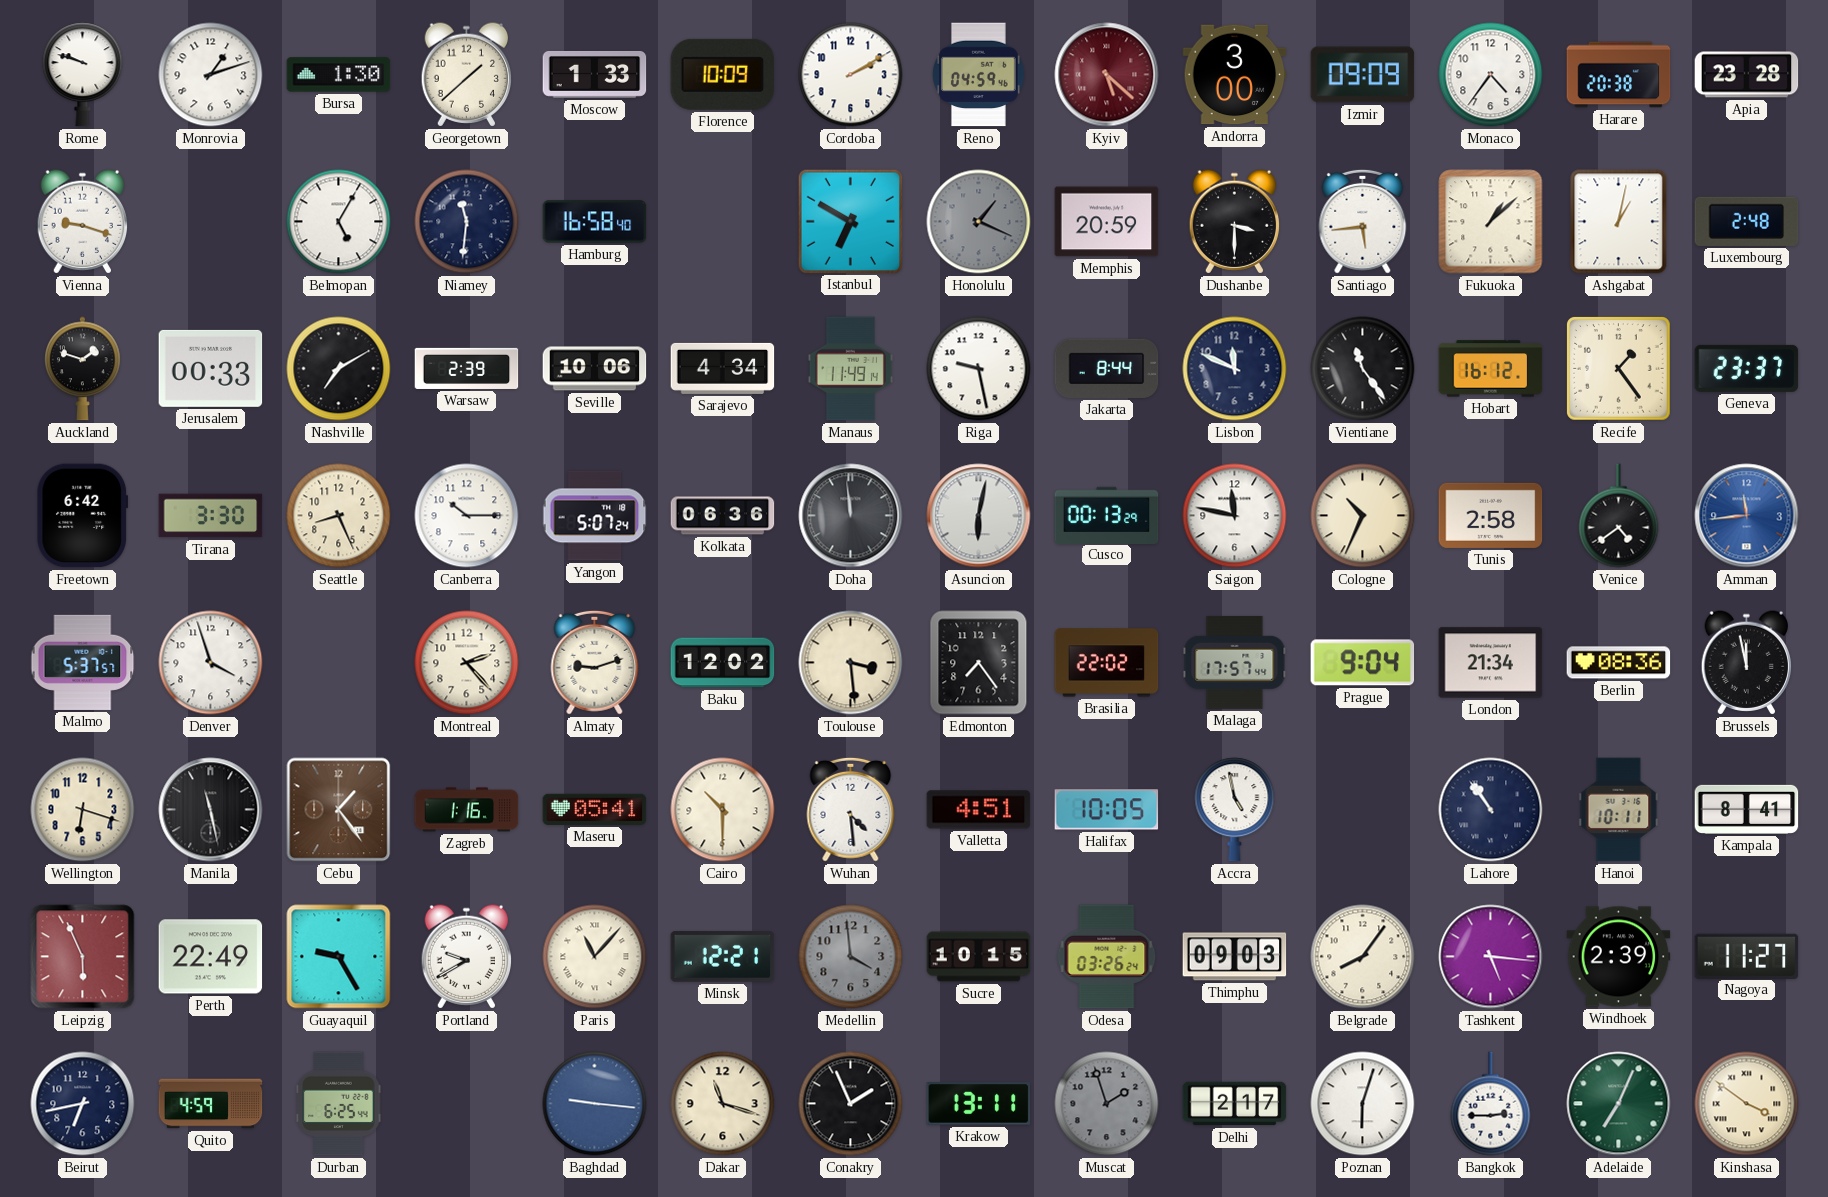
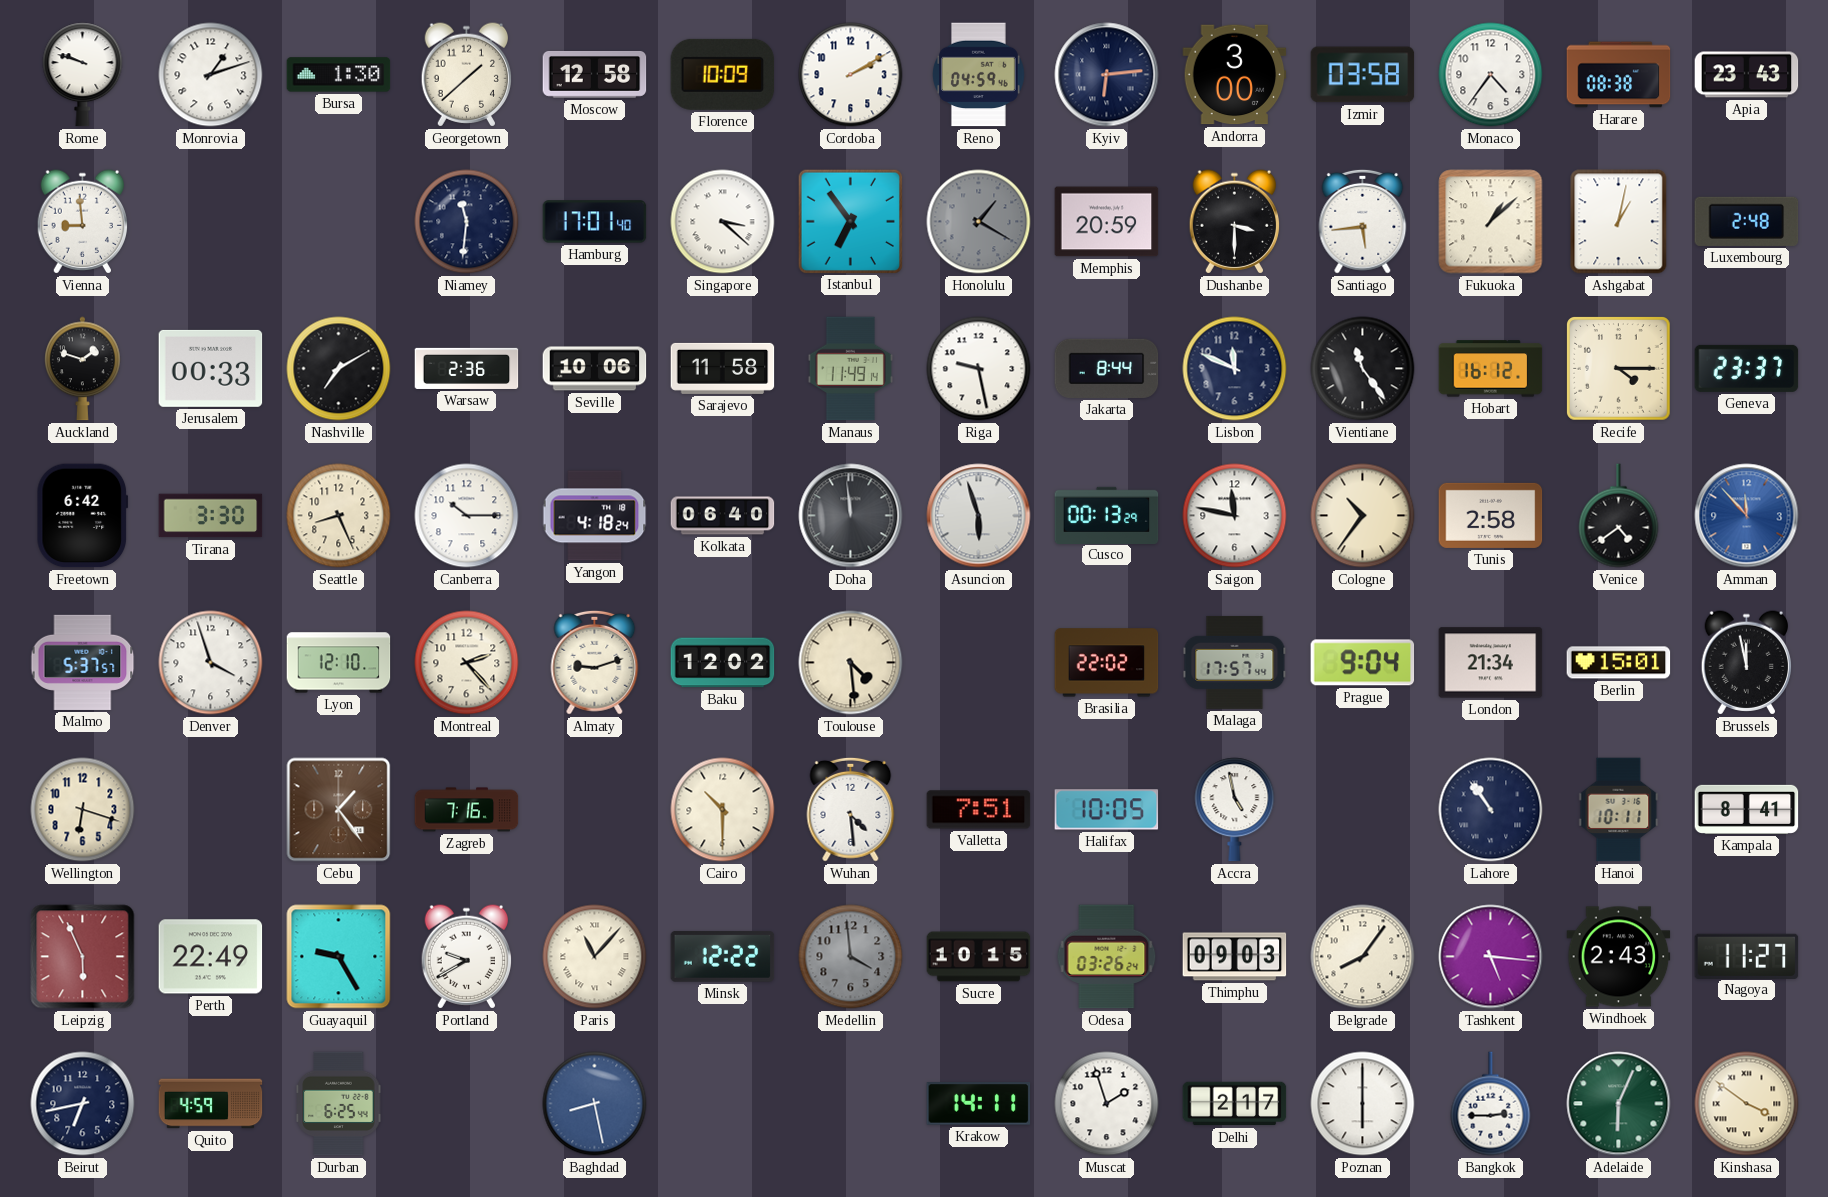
Moscow: 1:33 -> 12:58 (595, 74)
Kyiv: 5:22 -> 6:14 (1107, 75)
Kyiv dial: burgundy -> navy (1107, 75)
Izmir: 09:09 -> 03:58 (1363, 75)
Harare: 20:38 -> 08:38 (1619, 75)
Apia: 23:28 -> 23:43 (1747, 75)
Vienna: 9:18 -> 8:59 (83, 222)
Belmopan: 5:05 -> none (339, 222)
Hamburg: 16:58 -> 17:01 (595, 222)
Singapore: none -> 3:22 (723, 222)
Istanbul: 6:50 -> 6:54 (850, 221)
Honolulu: 1:19 -> 1:20 (979, 222)
Warsaw: 2:39 -> 2:36 (467, 368)
Sarajevo: 4:34 -> 11:58 (723, 368)
Recife: 1:24 -> 4:15 (1619, 369)
Yangon: 5:07 -> 4:18 (595, 516)
Kolkata: 06:36 -> 06:40 (723, 516)
Asuncion: 6:02 -> 5:57 (979, 516)
Cologne: 10:34 -> 10:36 (1363, 516)
Amman: 11:44 -> 11:53 (1747, 516)
Lyon: none -> 12:10 (339, 663)
Toulouse: 3:29 -> 4:29 (851, 663)
Edmonton: 7:24 -> none (979, 663)
Berlin: 08:36 -> 15:01 (1619, 663)
Manila: 11:28 -> none (211, 810)
Zagreb: 1:16 -> 7:16 (467, 810)
Maseru: 05:41 -> none (595, 809)
Valletta: 4:51 -> 7:51 (979, 810)
Minsk: 12:21 -> 12:22 (723, 956)
Windhoek: 2:39 -> 2:43 (1619, 957)
Baghdad: 9:16 -> 8:28 (595, 1104)
Dakar: 11:18 -> none (723, 1104)
Conakry: 1:56 -> none (851, 1104)
Krakow: 13:11 -> 14:11 (979, 1104)
Muscat dial: grey -> white (1107, 1104)
Poznan: 6:03 -> 6:00 (1363, 1104)
Adelaide: 7:04 -> 6:04 (1619, 1104)
